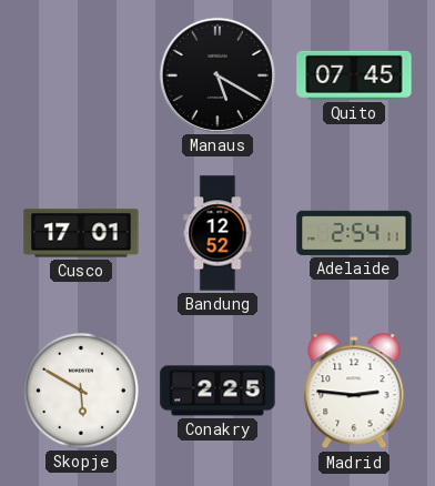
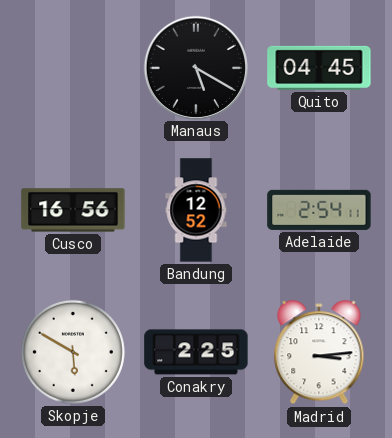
Quito: 07:45 -> 04:45 (319, 68)
Cusco: 17:01 -> 16:56 (73, 210)
Madrid: 2:46 -> 3:14 (319, 353)
